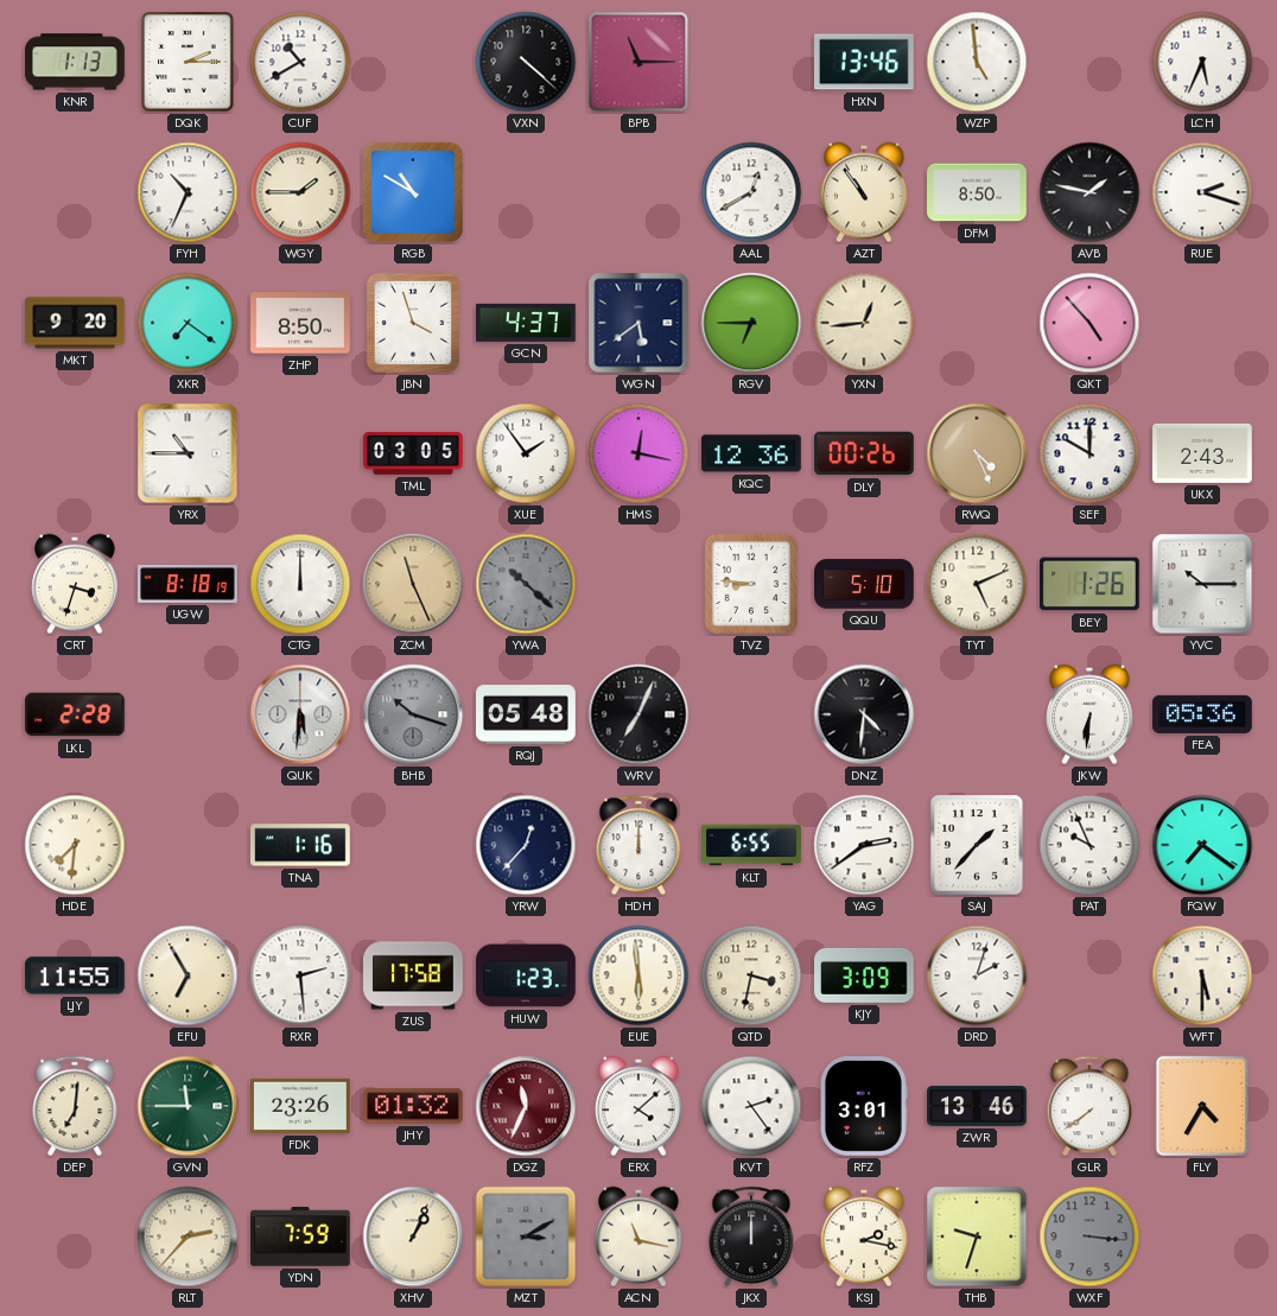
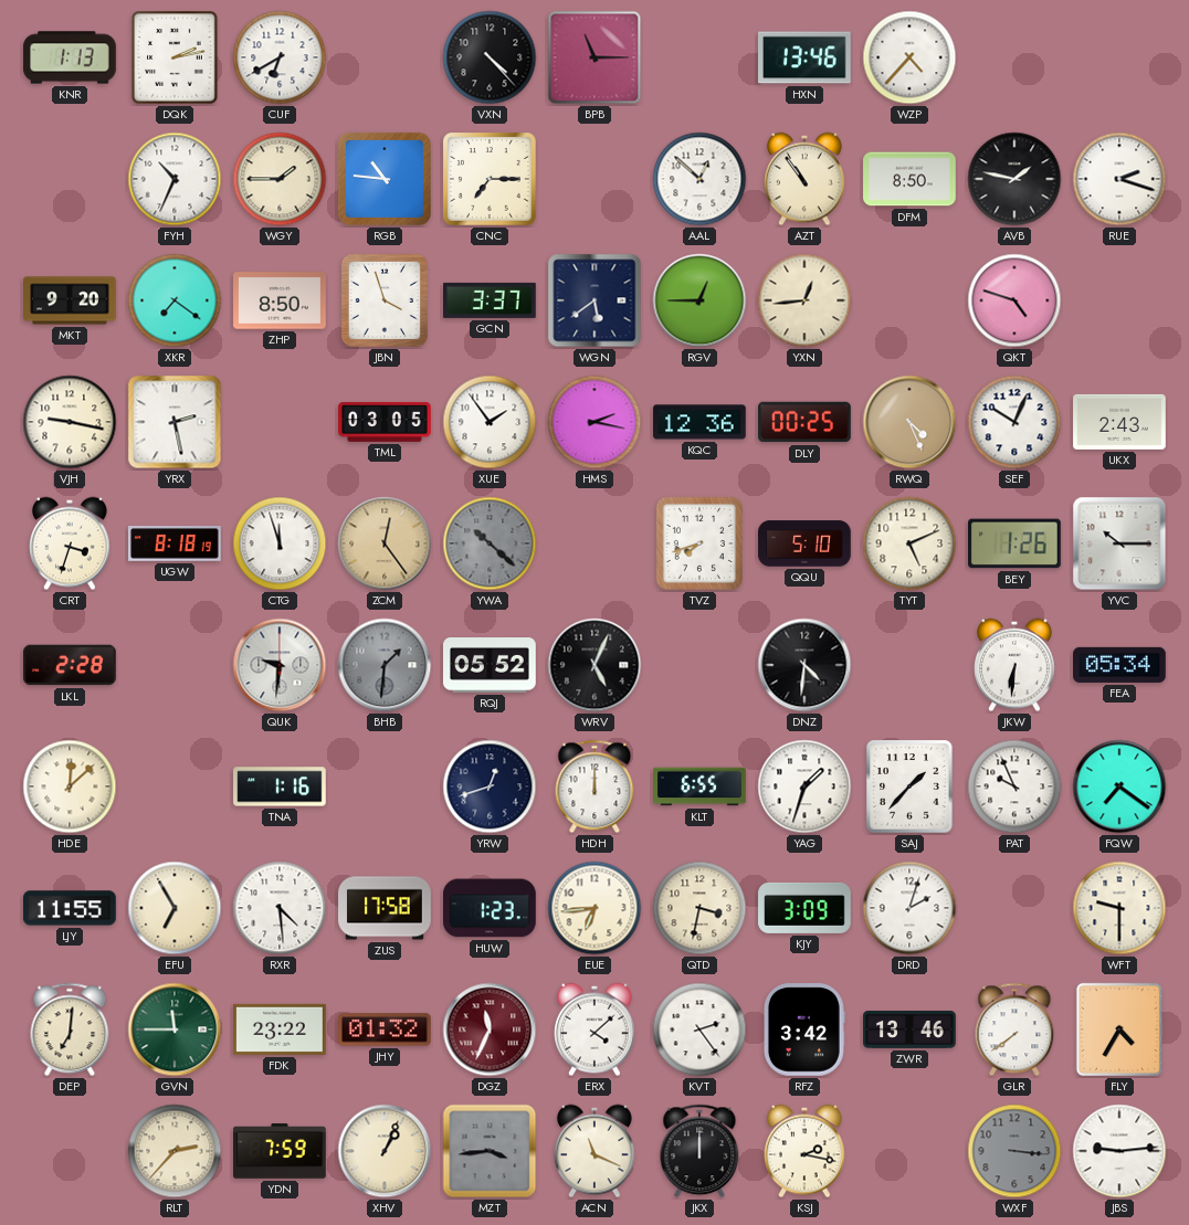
DQK: 2:15 -> 2:13 (175, 57)
CUF: 10:40 -> 6:40 (280, 57)
VXN: 4:22 -> 4:23 (490, 57)
WZP: 4:59 -> 4:37 (909, 57)
LCH: 5:34 -> none (1202, 62)
RGB: 10:50 -> 10:46 (385, 179)
CNC: none -> 7:15 (491, 180)
AAL: 12:40 -> 12:52 (699, 179)
GCN: 4:37 -> 3:37 (491, 300)
RGV: 6:45 -> 12:45 (699, 300)
QKT: 4:53 -> 4:48 (1014, 300)
VJH: none -> 9:17 (70, 422)
YRX: 10:45 -> 2:28 (175, 422)
HMS: 12:17 -> 2:17 (594, 422)
DLY: 00:26 -> 00:25 (804, 422)
SEF: 10:00 -> 10:04 (1014, 422)
CTG: 12:00 -> 11:57 (280, 543)
ZCM: 11:26 -> 12:24 (385, 543)
TVZ: 8:46 -> 7:42 (699, 543)
QUK: 5:31 -> 9:31 (280, 665)
BHB: 10:18 -> 1:31 (385, 665)
RQJ: 05:48 -> 05:52 (491, 665)
WRV: 7:04 -> 5:04 (594, 665)
FEA: 05:36 -> 05:34 (1120, 665)
HDE: 7:31 -> 12:08 (70, 786)
YRW: 12:37 -> 12:42 (490, 786)
YAG: 2:39 -> 1:33 (804, 786)
RXR: 2:29 -> 4:29 (280, 908)
EUE: 5:59 -> 6:44 (594, 908)
WFT: 5:30 -> 9:30 (1119, 908)
FDK: 23:26 -> 23:22 (280, 1029)
RFZ: 3:01 -> 3:42 (803, 1029)
MZT: 3:10 -> 3:44 (490, 1151)
ACN: 11:17 -> 11:19 (596, 1151)
THB: 9:33 -> none (977, 1236)
JBS: none -> 9:14 (1119, 1151)
